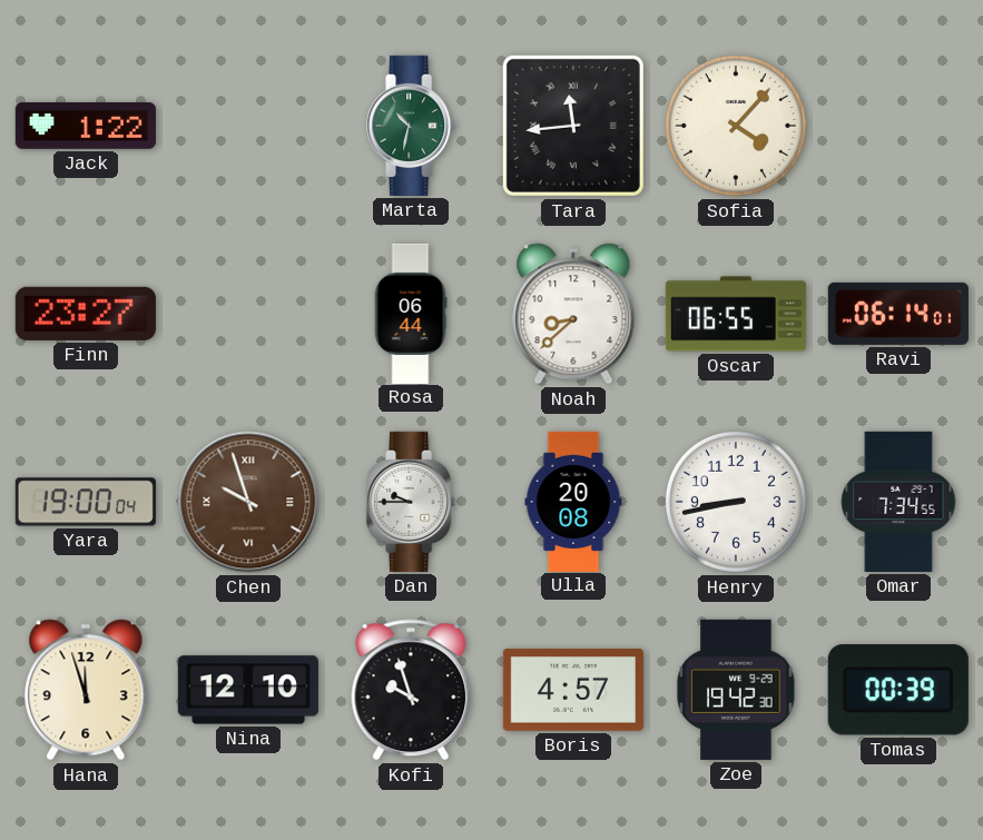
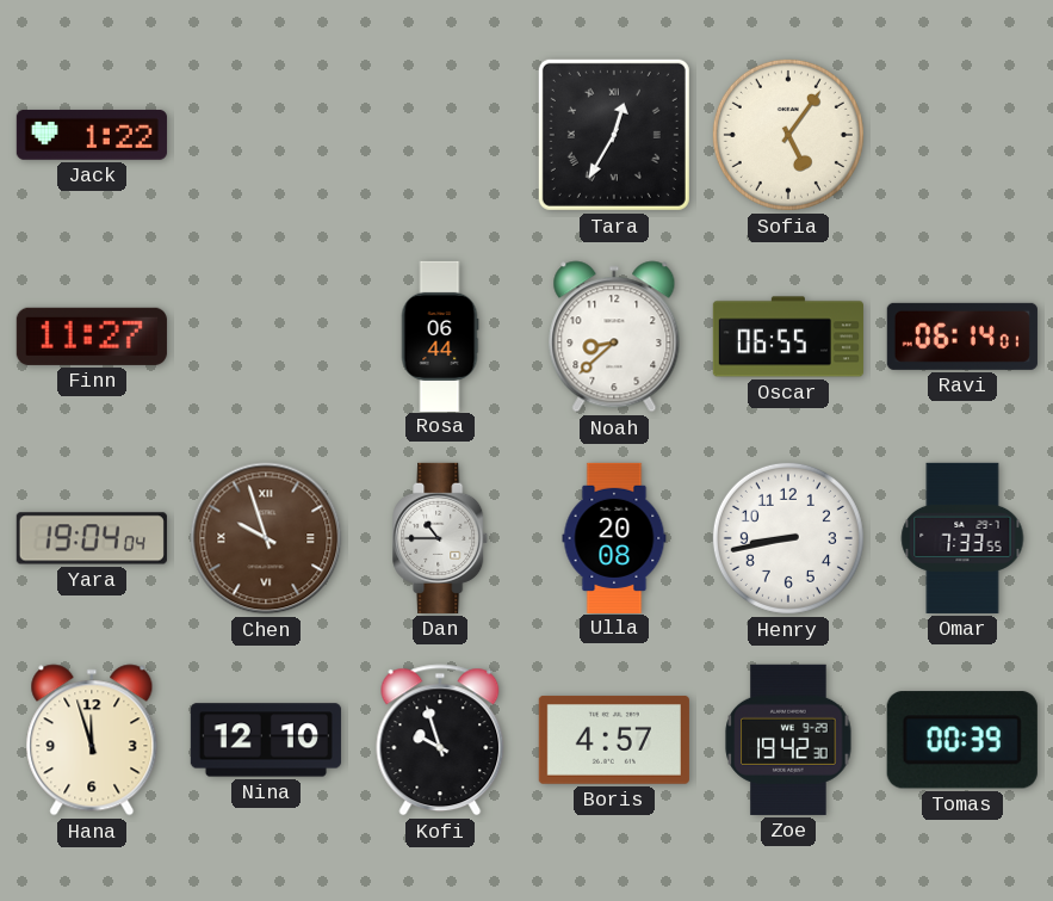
Marta: 10:32 -> none (412, 126)
Tara: 11:44 -> 12:35 (614, 135)
Sofia: 4:07 -> 5:06 (788, 135)
Finn: 23:27 -> 11:27 (92, 337)
Yara: 19:00 -> 19:04 (92, 538)
Dan: 9:45 -> 10:45 (441, 538)
Omar: 7:34 -> 7:33 (962, 538)
